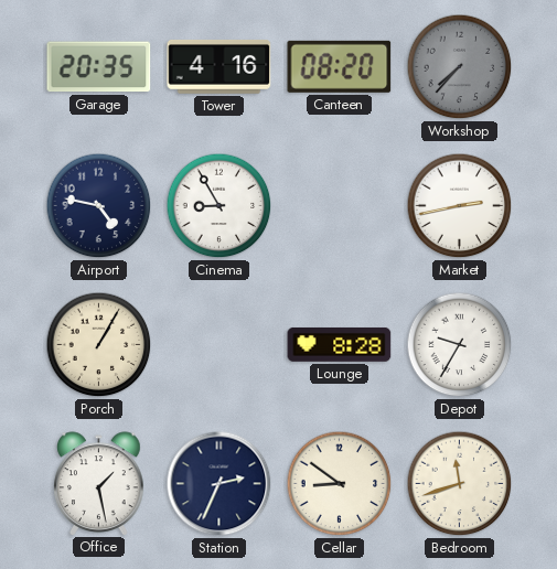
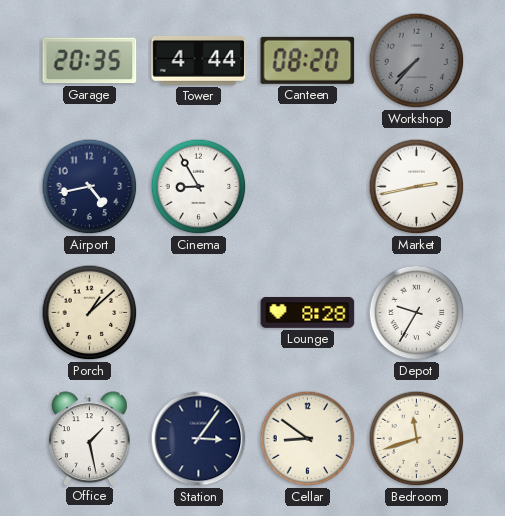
Tower: 4:16 -> 4:44 (199, 61)
Airport: 4:47 -> 4:43 (90, 187)
Porch: 1:05 -> 1:08 (90, 313)
Station: 2:34 -> 3:06 (199, 439)
